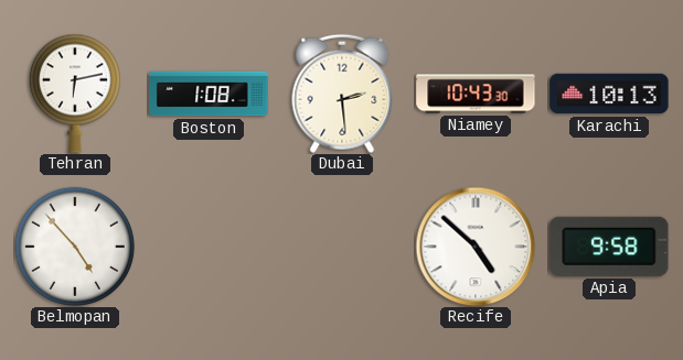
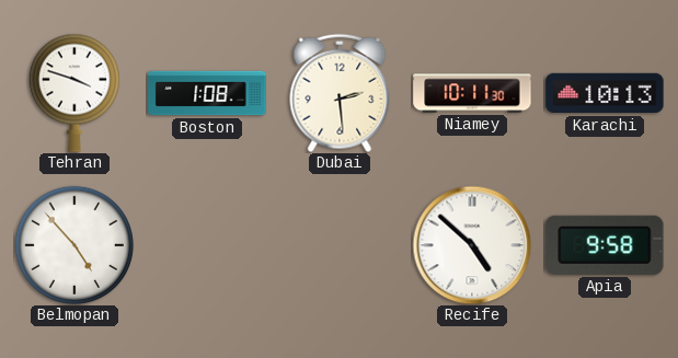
Tehran: 6:13 -> 3:48 (74, 93)
Niamey: 10:43 -> 10:11 (472, 93)
